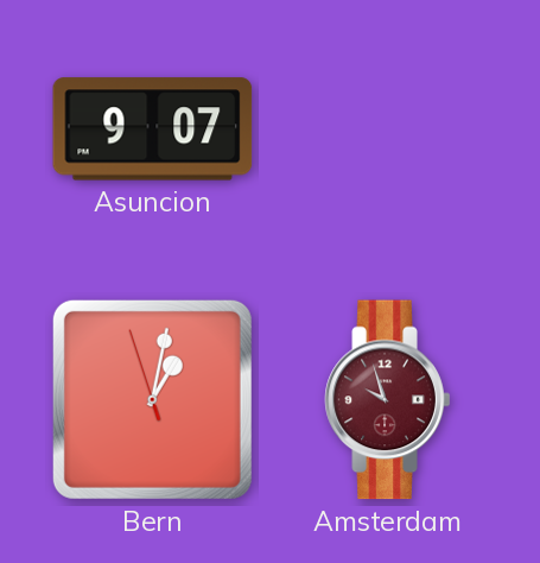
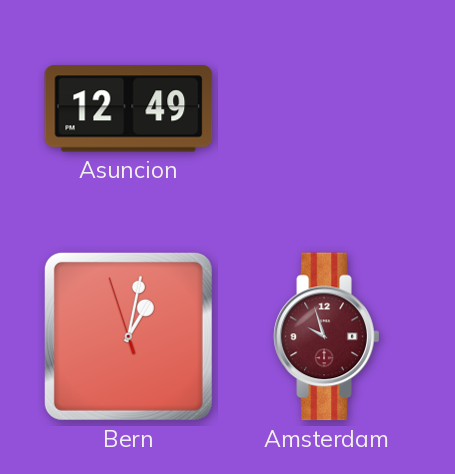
Asuncion: 9:07 -> 12:49 (129, 109)
